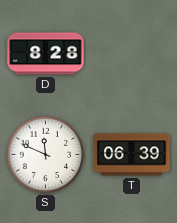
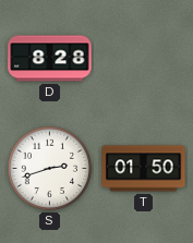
S: 11:49 -> 2:42 (50, 169)
T: 06:39 -> 01:50 (144, 169)
